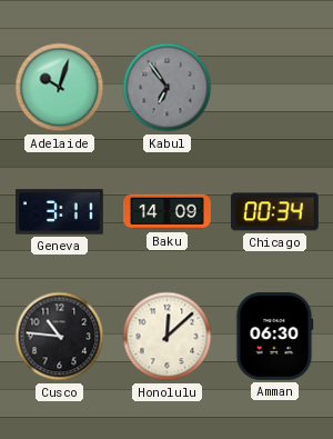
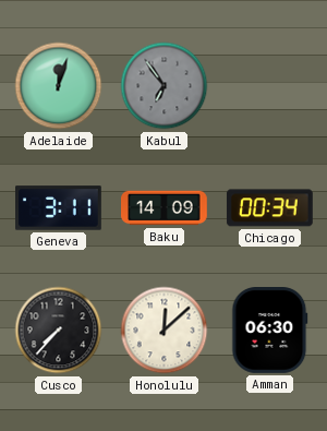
Adelaide: 10:03 -> 12:03 (59, 86)
Cusco: 10:46 -> 7:37 (59, 331)
